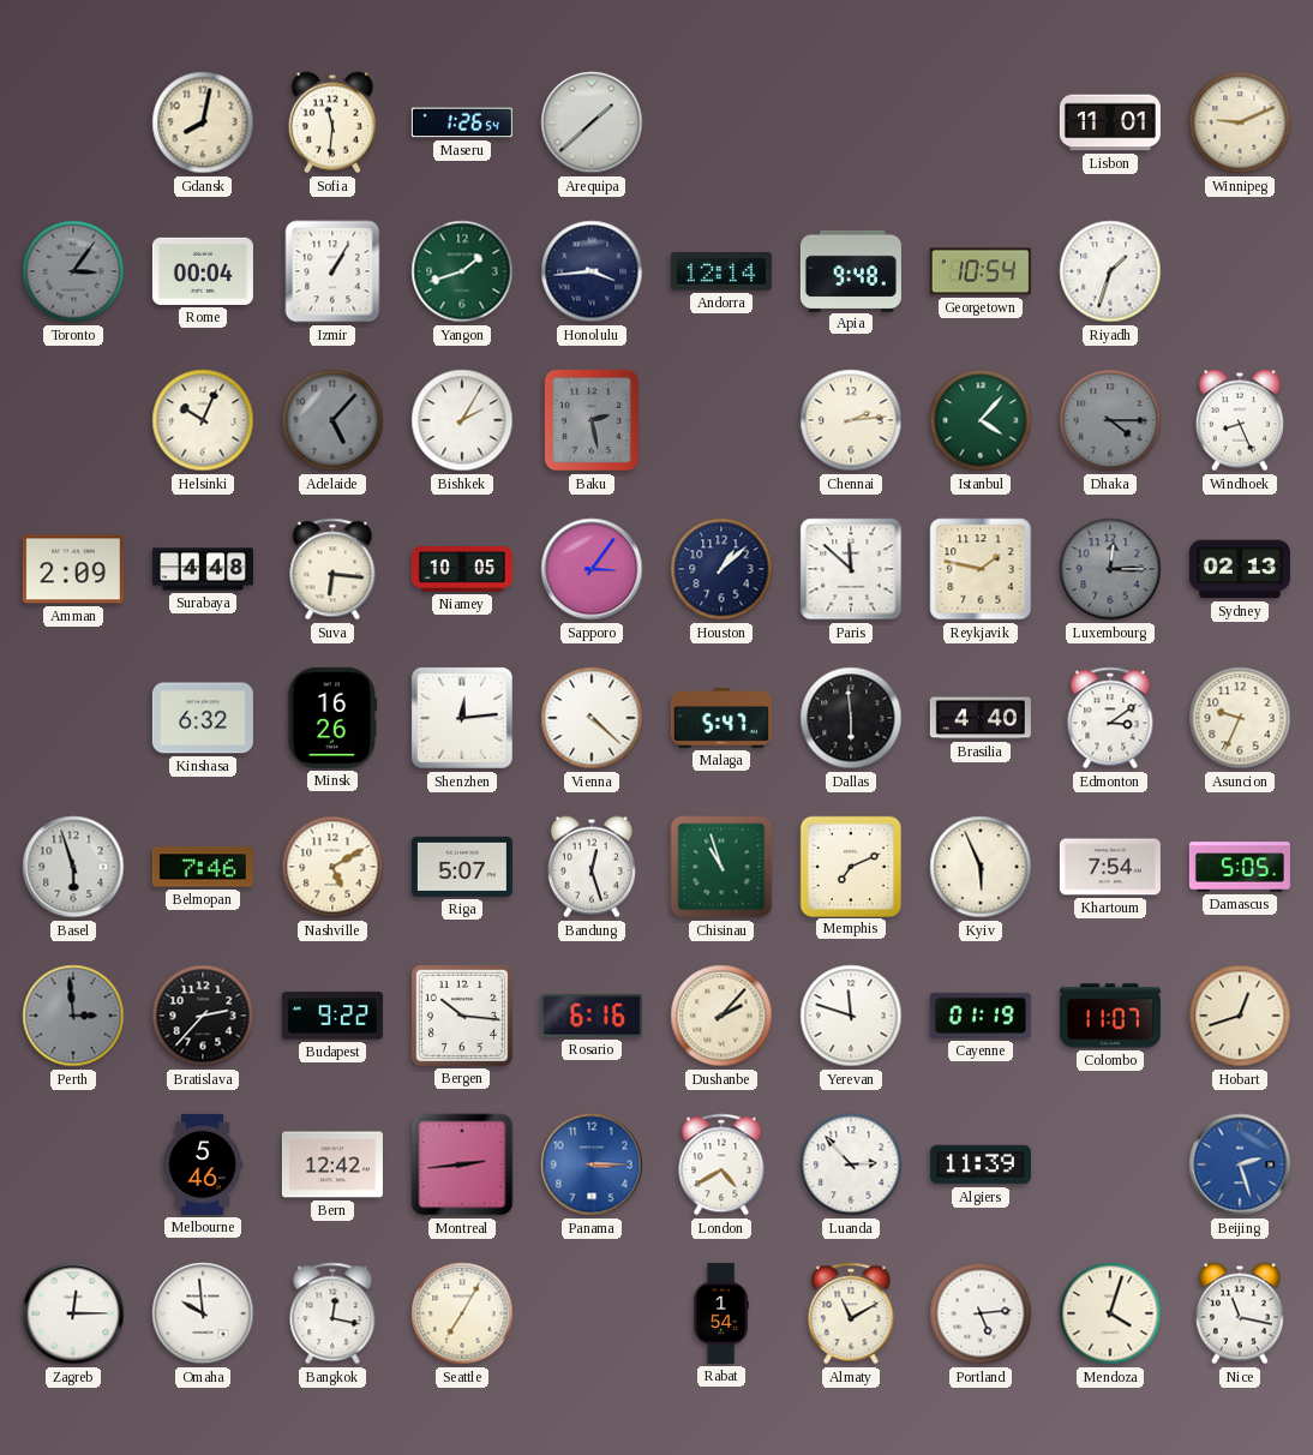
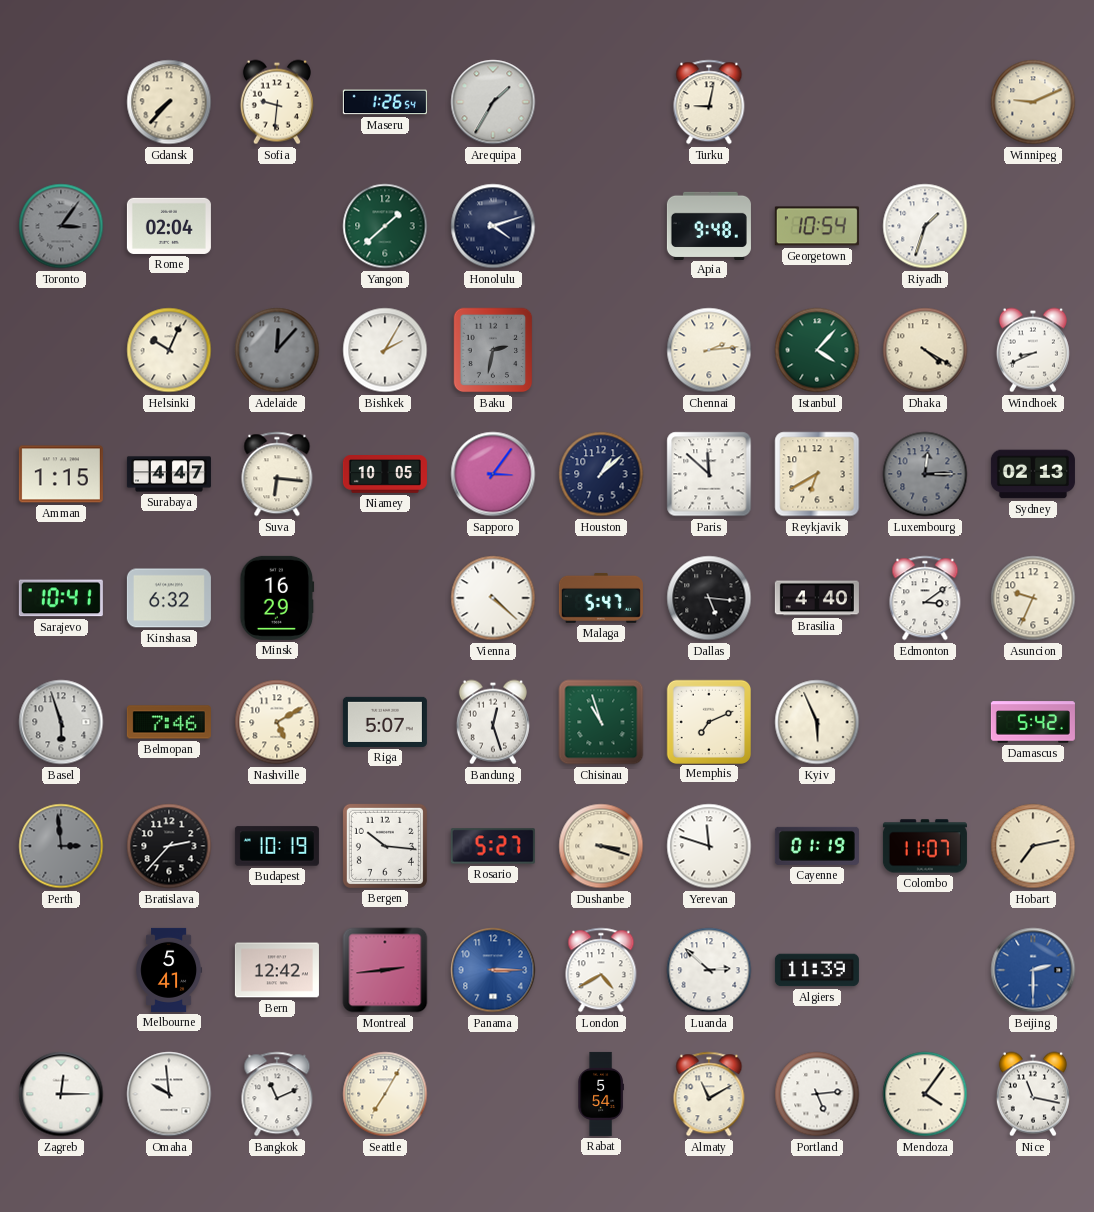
Gdansk: 8:02 -> 7:37 (169, 102)
Sofia: 11:31 -> 9:31 (277, 102)
Arequipa: 1:38 -> 1:35 (493, 102)
Turku: none -> 9:02 (709, 102)
Lisbon: 11:01 -> none (1110, 122)
Rome: 00:04 -> 02:04 (169, 226)
Izmir: 1:05 -> none (332, 271)
Yangon: 1:42 -> 1:38 (385, 226)
Honolulu: 3:44 -> 4:12 (493, 226)
Andorra: 12:14 -> none (721, 271)
Adelaide: 5:07 -> 12:07 (277, 350)
Baku: 2:28 -> 2:32 (493, 350)
Dhaka: 4:15 -> 4:20 (925, 350)
Dhaka dial: grey -> cream (925, 350)
Windhoek: 8:26 -> 8:41 (1033, 350)
Amman: 2:09 -> 1:15 (61, 474)
Surabaya: 4:48 -> 4:47 (169, 474)
Reykjavik: 1:47 -> 6:40 (817, 474)
Sarajevo: none -> 10:41 (61, 598)
Minsk: 16:26 -> 16:29 (277, 598)
Shenzhen: 12:14 -> none (462, 718)
Dallas: 5:59 -> 5:16 (709, 598)
Khartoum: 7:54 -> none (1110, 867)
Damascus: 5:05 -> 5:42 (1033, 722)
Budapest: 9:22 -> 10:19 (277, 846)
Rosario: 6:16 -> 5:27 (493, 846)
Dushanbe: 2:07 -> 3:18 (601, 846)
Hobart: 12:42 -> 7:13 (1033, 846)
Melbourne: 5:46 -> 5:41 (169, 970)
Luanda: 2:53 -> 2:52 (709, 970)
Beijing: 2:27 -> 2:30 (1033, 970)
Bangkok: 12:17 -> 11:11 (277, 1094)
Rabat: 1:54 -> 5:54 (601, 1094)
Mendoza: 4:03 -> 4:06 (925, 1094)
